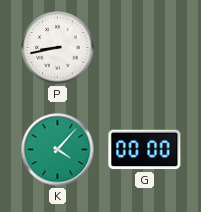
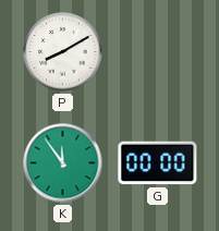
P: 8:43 -> 8:10 (63, 52)
K: 4:07 -> 11:54 (63, 163)
